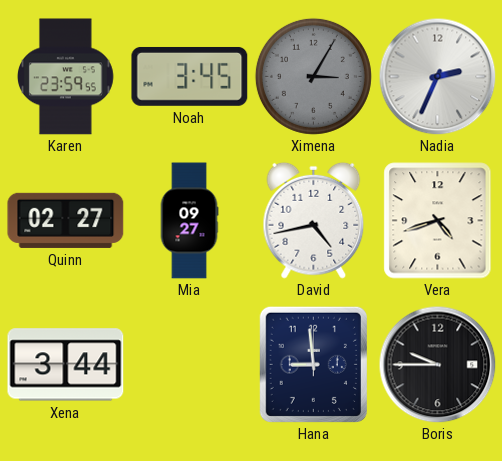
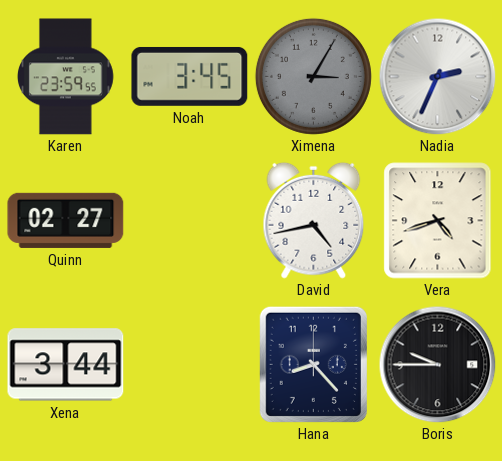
Mia: 09:27 -> none (189, 221)
Hana: 8:59 -> 8:23 (313, 364)
